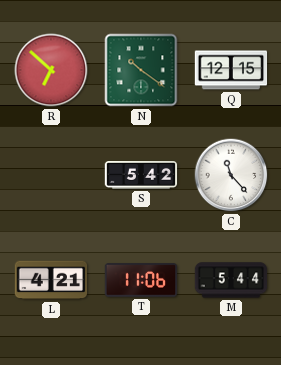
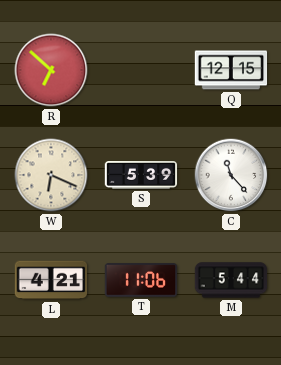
N: 10:21 -> none (141, 70)
W: none -> 6:19 (51, 175)
S: 5:42 -> 5:39 (141, 176)
